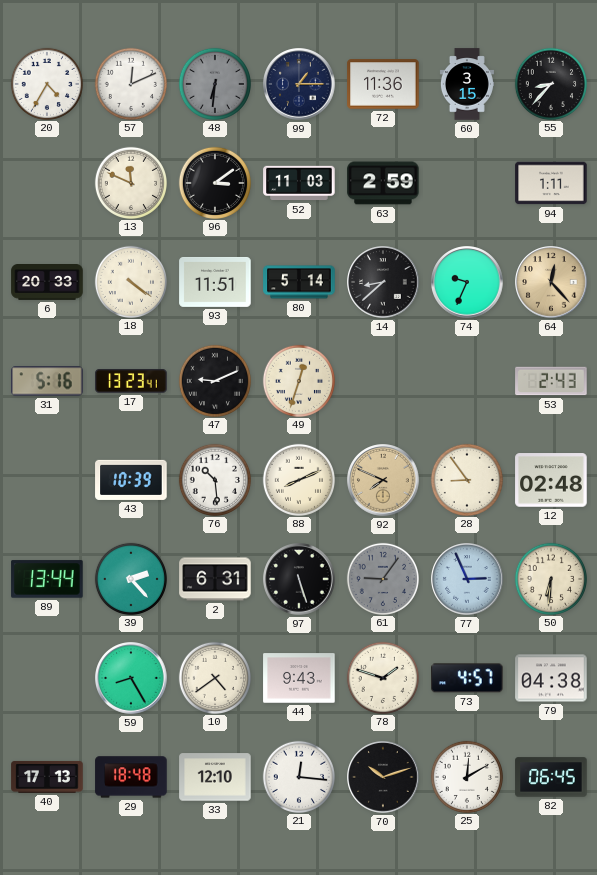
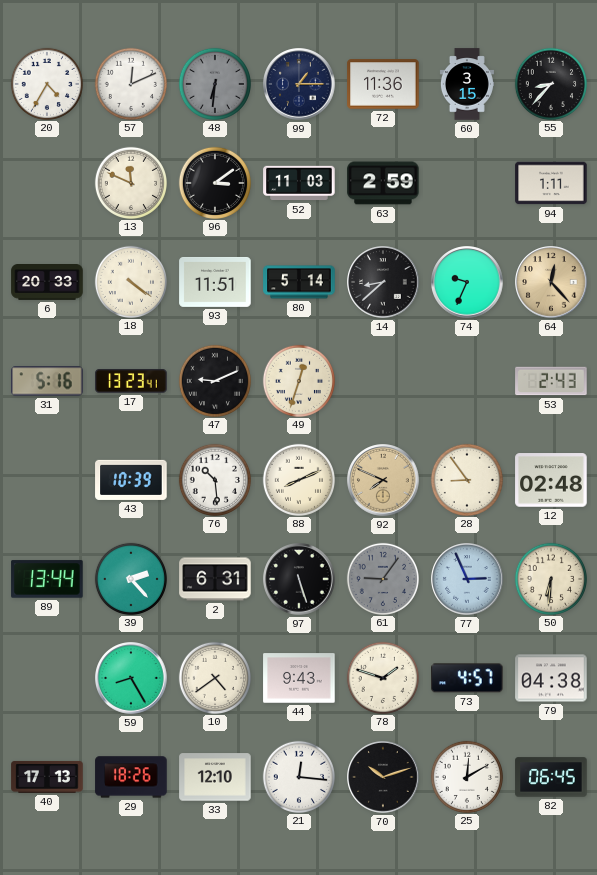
29: 18:48 -> 18:26 (131, 777)
